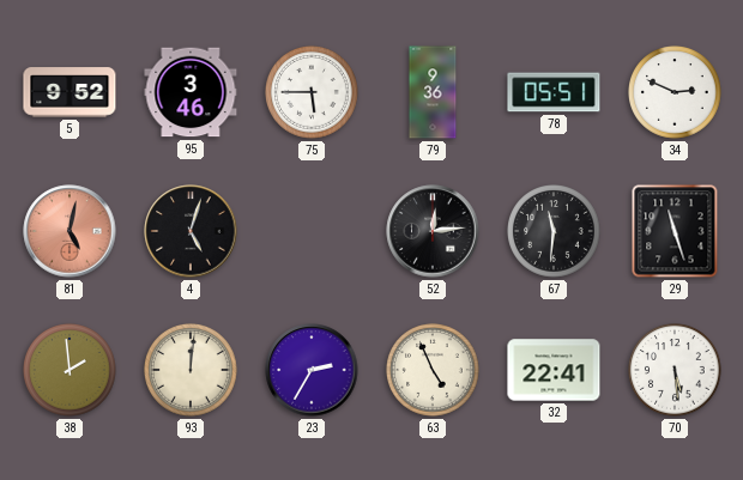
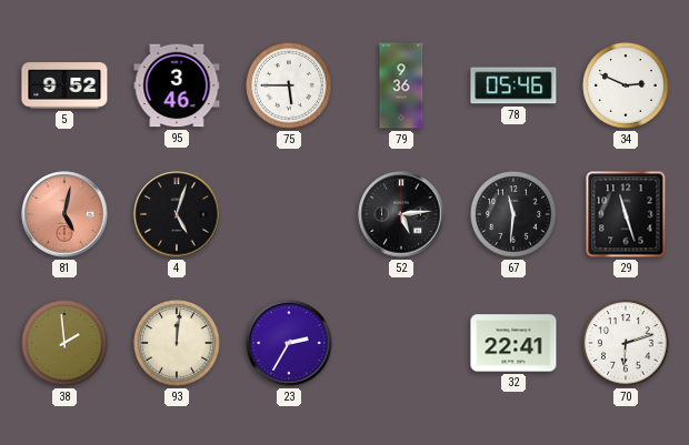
78: 05:51 -> 05:46 (513, 85)
52: 12:14 -> 5:14 (401, 214)
63: 4:56 -> none (433, 370)
70: 5:29 -> 6:12 (626, 343)
